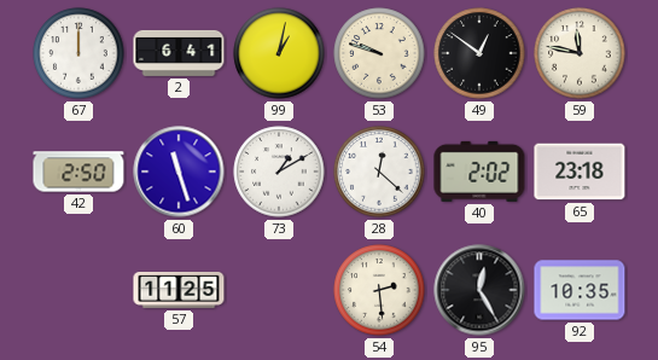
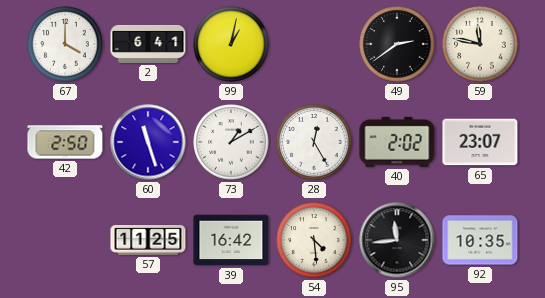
67: 12:00 -> 4:00 (65, 44)
53: 9:48 -> none (379, 53)
49: 12:51 -> 2:39 (397, 44)
28: 12:22 -> 12:25 (314, 142)
65: 23:18 -> 23:07 (480, 142)
39: none -> 16:42 (231, 240)
54: 2:29 -> 4:29 (314, 240)
95: 12:25 -> 11:44 (397, 240)
